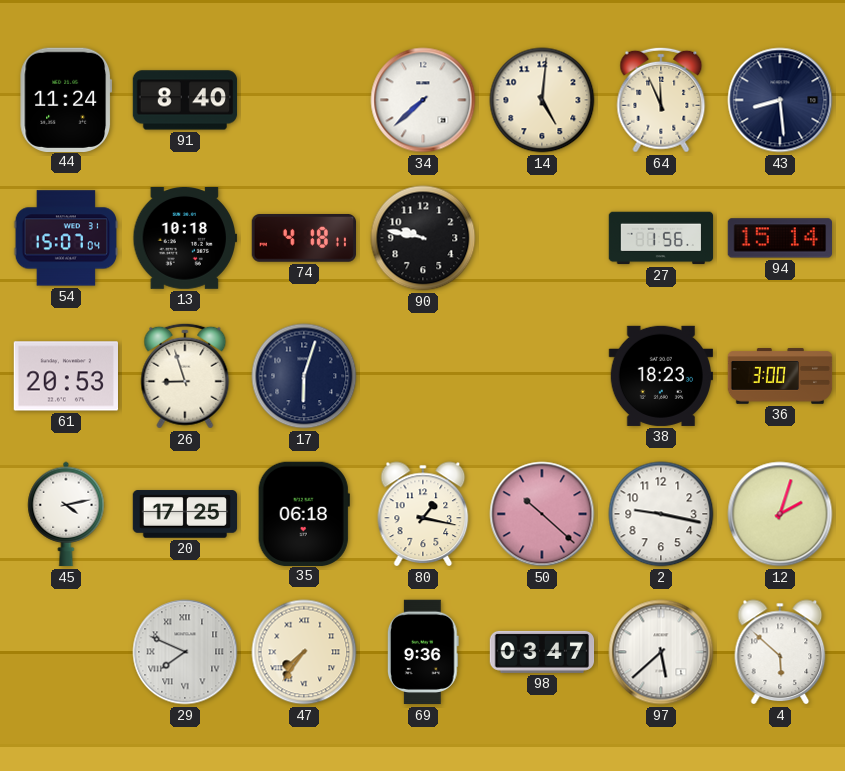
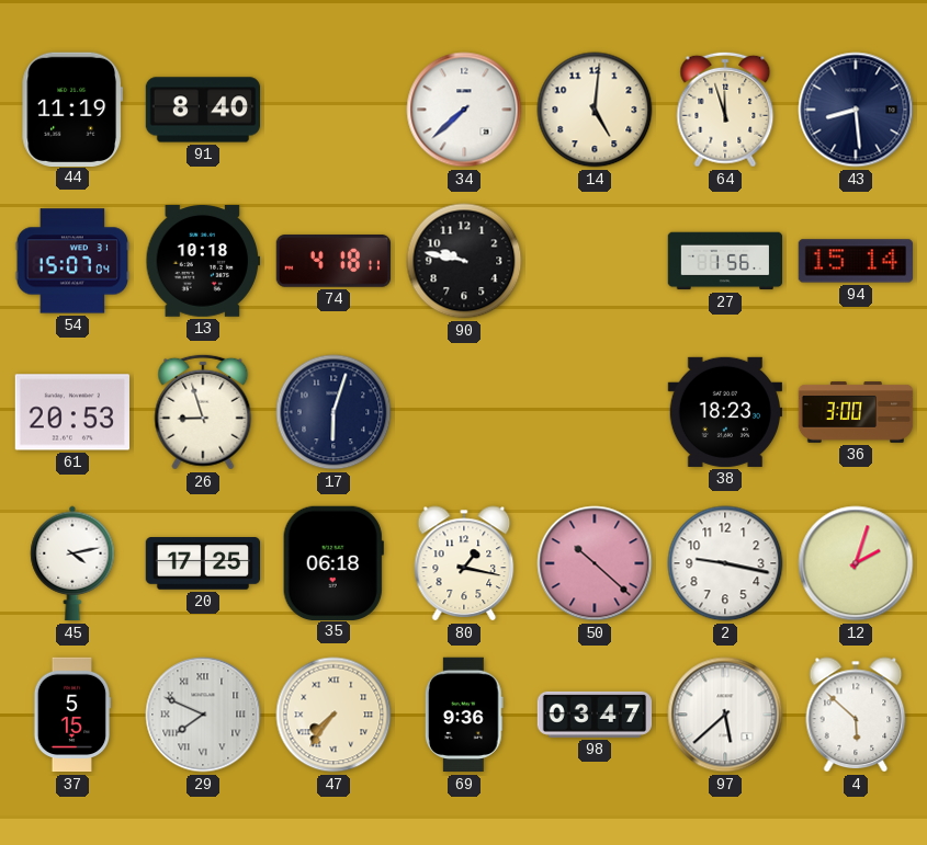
44: 11:24 -> 11:19 (72, 109)
64: 11:56 -> 11:57 (725, 110)
37: none -> 5:15 (72, 715)
